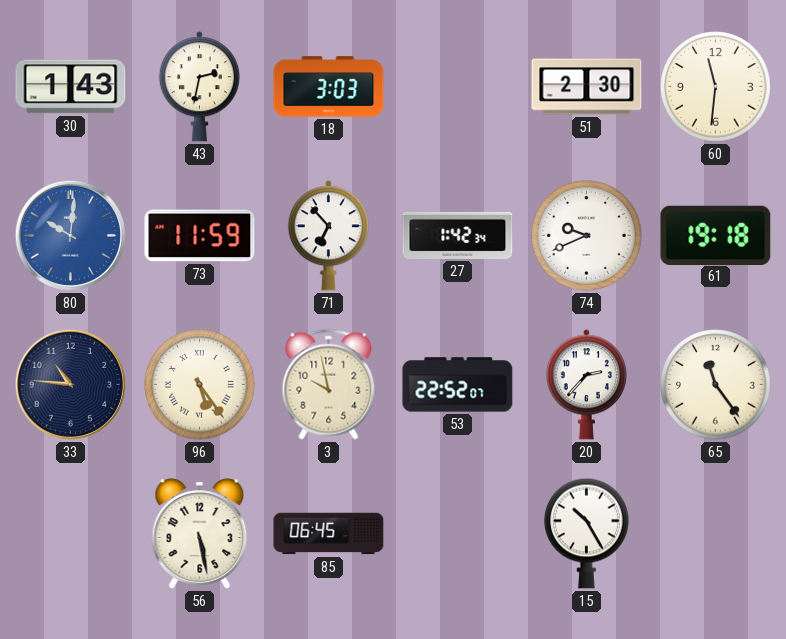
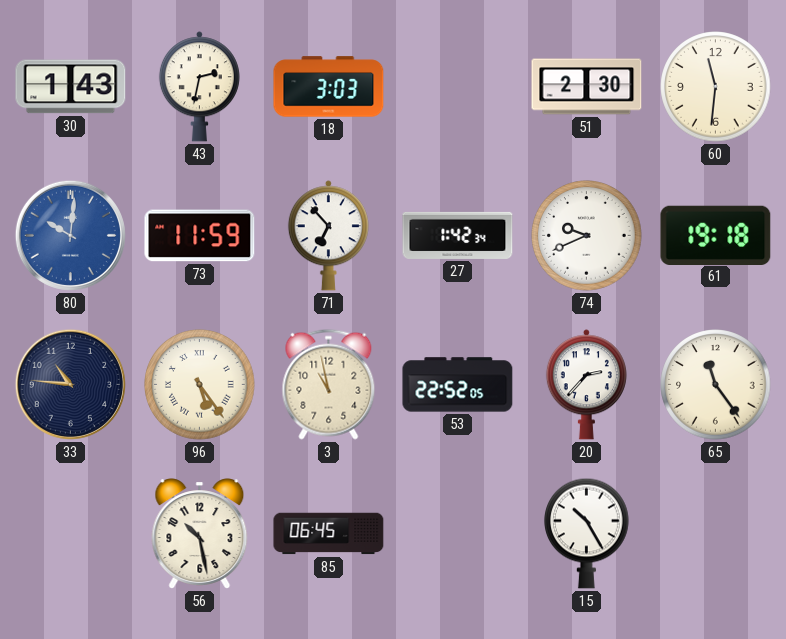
3: 9:58 -> 10:58 (329, 384)
53: 22:52:07 -> 22:52:05 (458, 385)
56: 5:28 -> 10:28 (200, 534)
